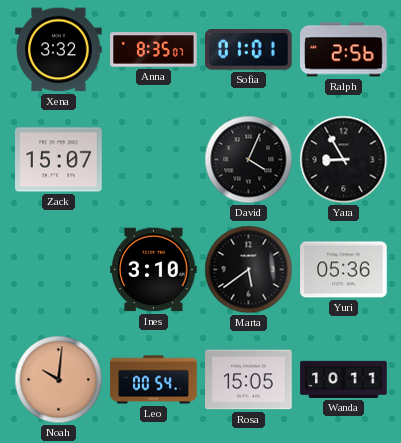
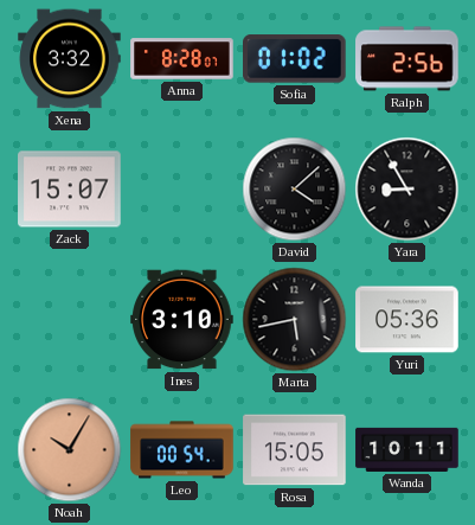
Anna: 8:35 -> 8:28 (182, 59)
Sofia: 01:01 -> 01:02 (295, 59)
David: 4:04 -> 4:08 (295, 190)
Marta: 5:39 -> 5:43 (295, 320)
Noah: 10:01 -> 10:05 (70, 450)
